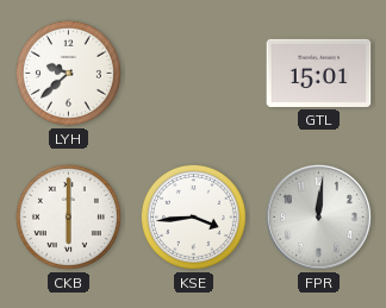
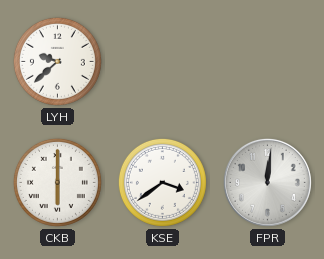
GTL: 15:01 -> none (319, 73)
KSE: 3:44 -> 3:39 (162, 182)
